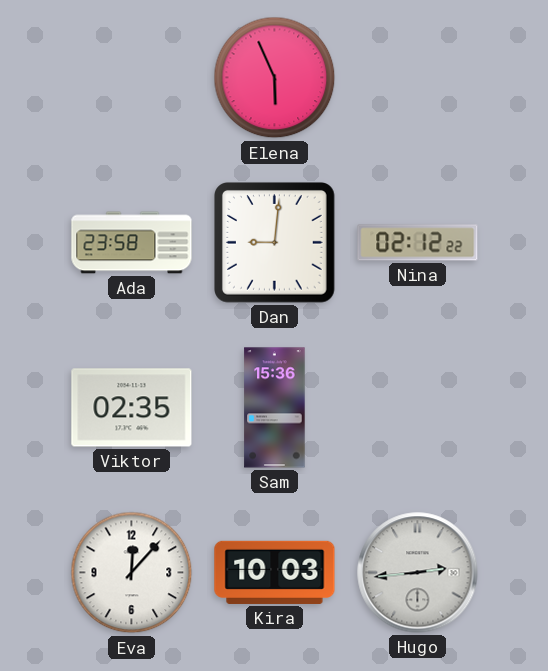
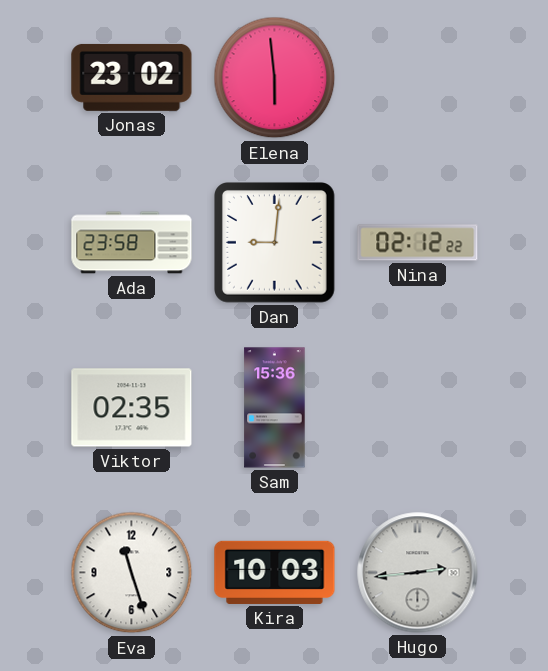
Jonas: none -> 23:02 (132, 77)
Elena: 5:56 -> 5:59 (275, 78)
Eva: 12:07 -> 11:27 (132, 573)
